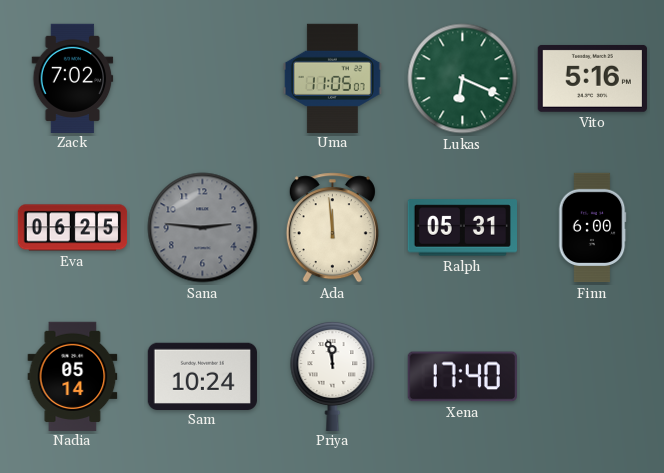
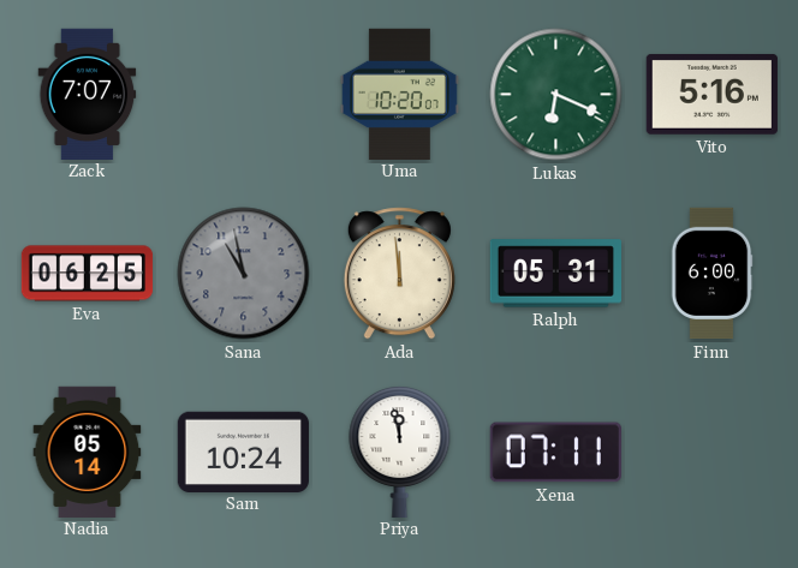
Zack: 7:02 -> 7:07 (88, 94)
Uma: 11:05 -> 10:20 (399, 94)
Sana: 2:46 -> 10:58 (244, 274)
Xena: 17:40 -> 07:11 (555, 453)
